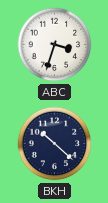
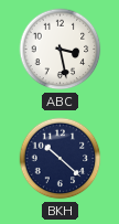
ABC: 3:33 -> 3:28 (61, 50)
